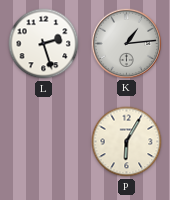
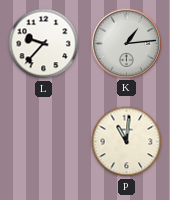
L: 2:27 -> 9:37 (44, 44)
P: 6:05 -> 11:01 (127, 142)
